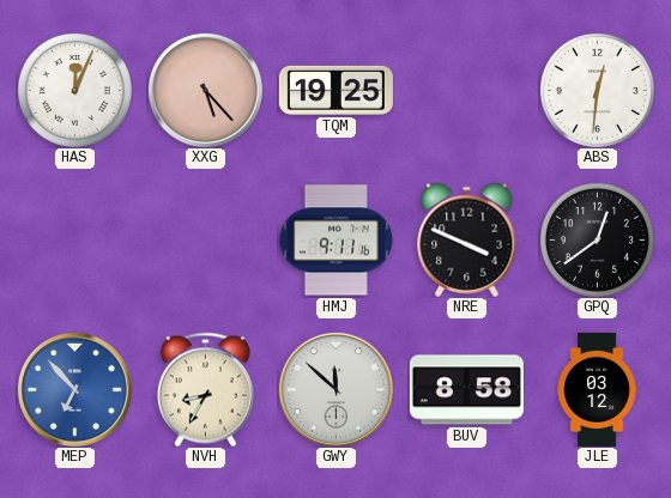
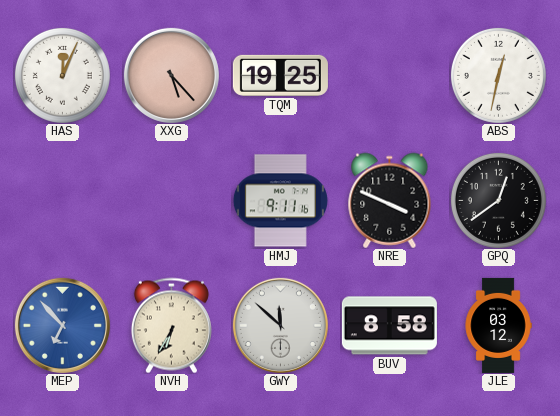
ABS: 12:31 -> 12:32 (498, 75)
NVH: 8:35 -> 6:35 (171, 325)
